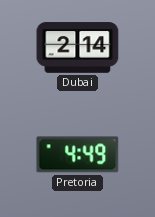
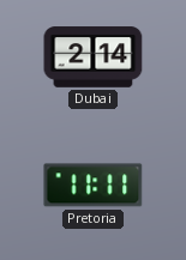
Pretoria: 4:49 -> 11:11 (94, 186)
